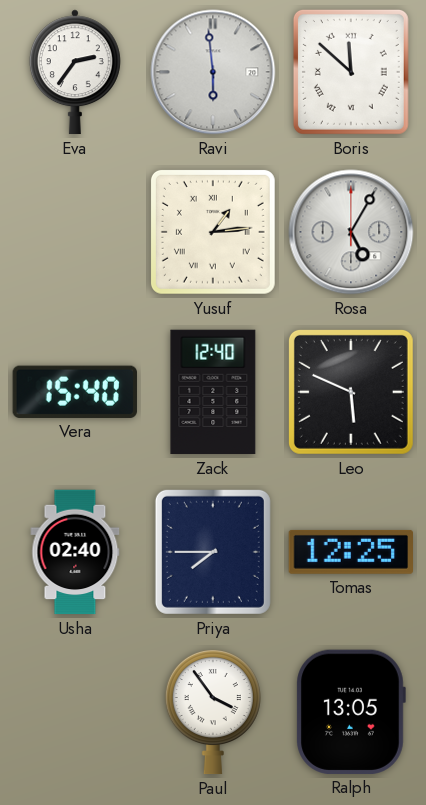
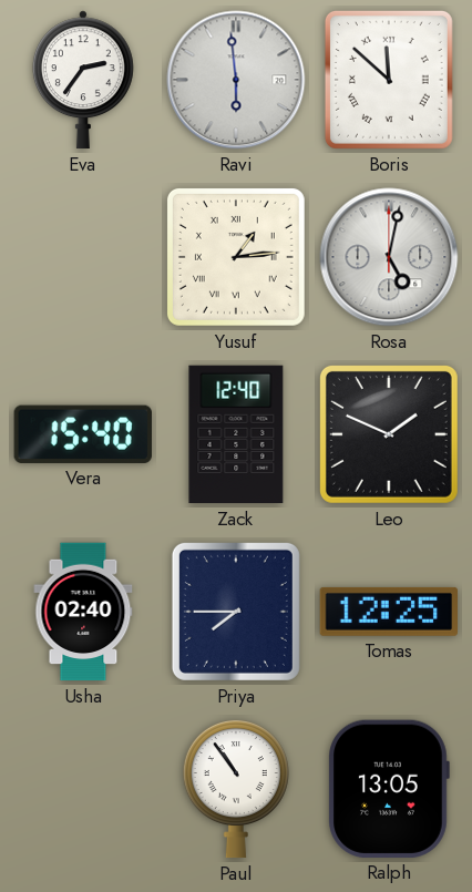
Rosa: 5:05 -> 5:02 (389, 257)
Leo: 5:49 -> 1:49 (389, 434)
Paul: 3:54 -> 10:54 (236, 789)
